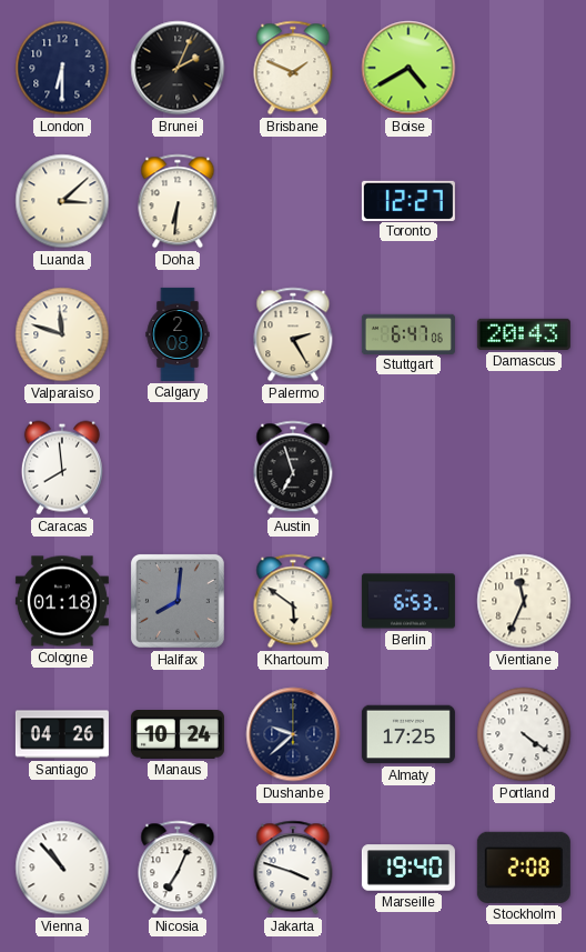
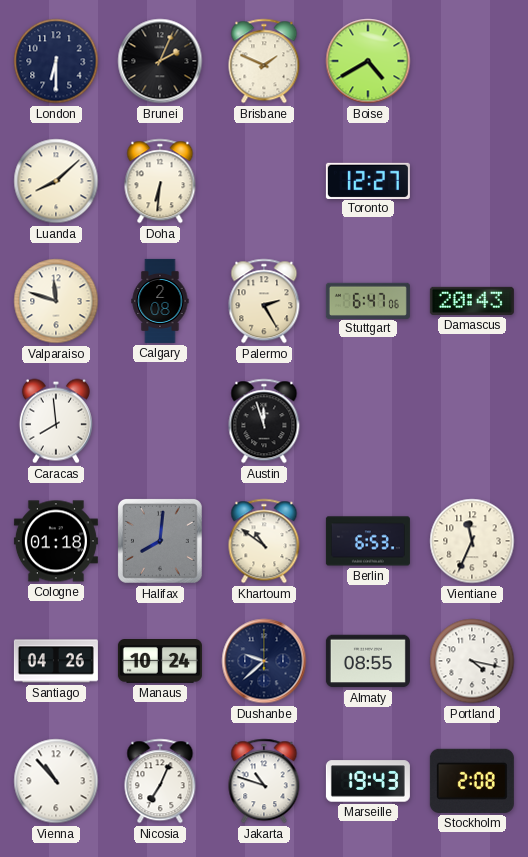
Luanda: 3:08 -> 8:08 (56, 181)
Austin: 6:57 -> 11:57 (264, 421)
Khartoum: 5:51 -> 10:51 (264, 541)
Almaty: 17:25 -> 08:55 (368, 661)
Portland: 4:21 -> 4:17 (472, 661)
Jakarta: 3:48 -> 10:48 (264, 781)
Marseille: 19:40 -> 19:43 (368, 781)
